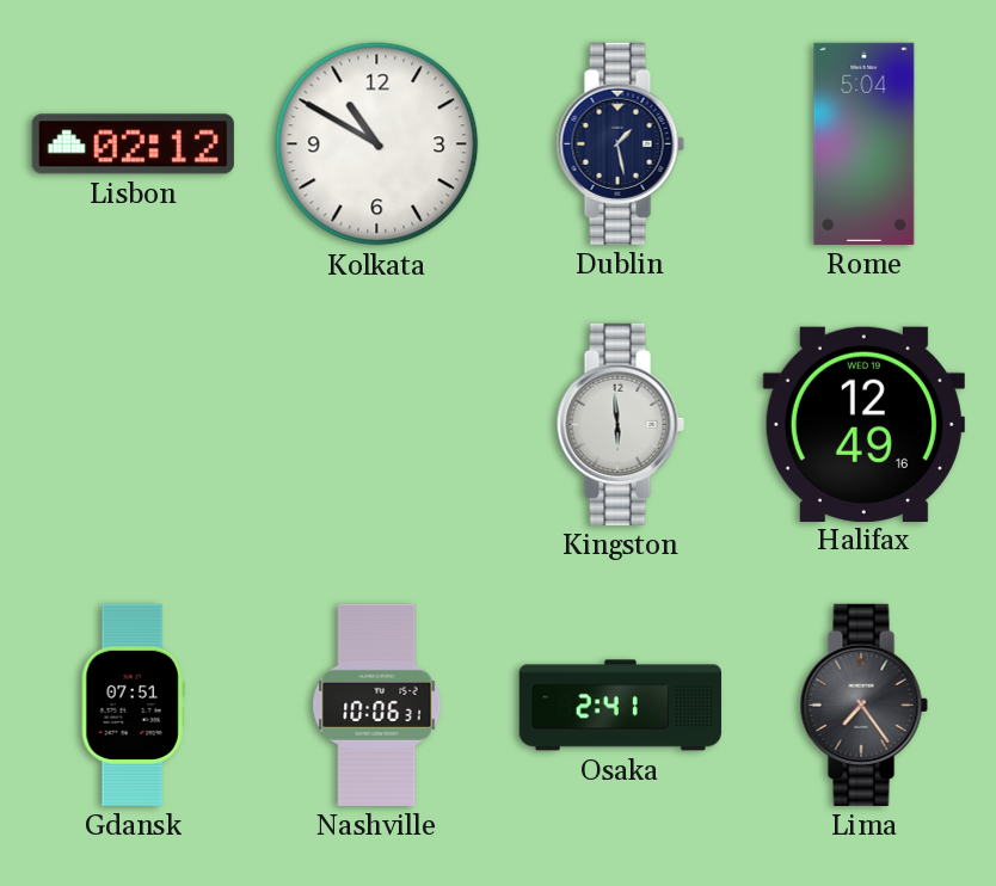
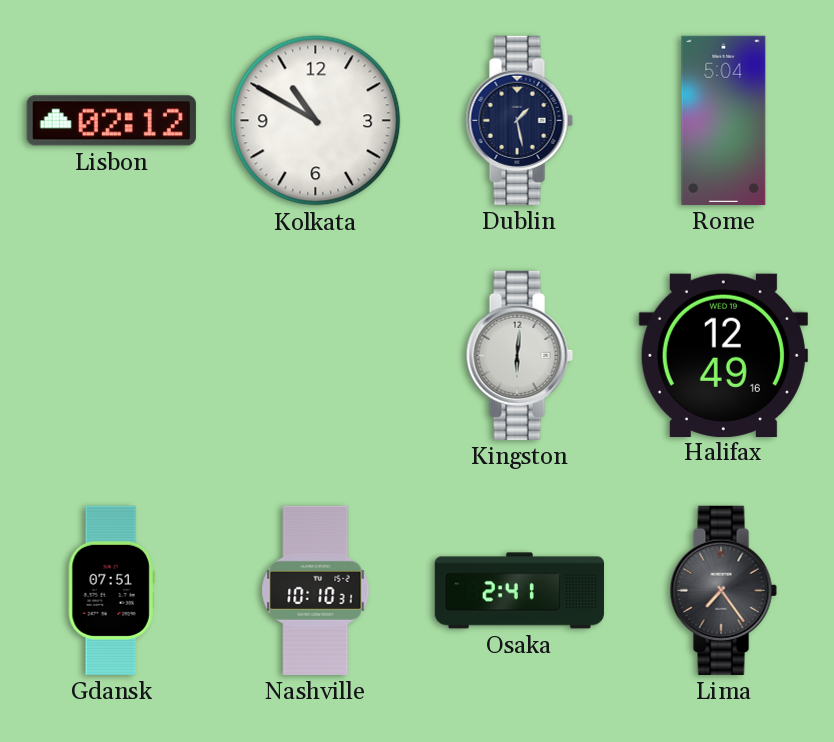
Kingston: 5:59 -> 6:01 (519, 355)
Nashville: 10:06 -> 10:10 (316, 590)
